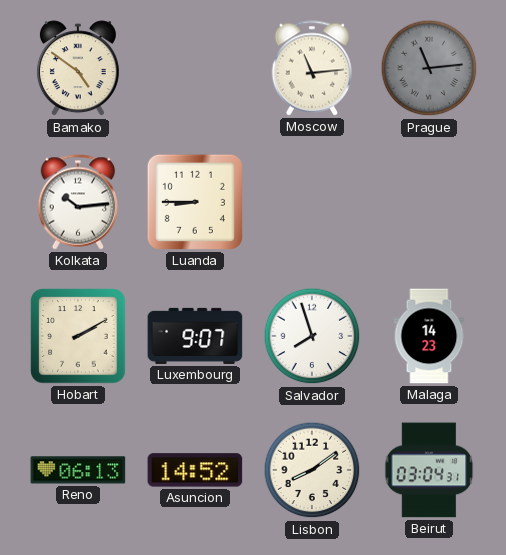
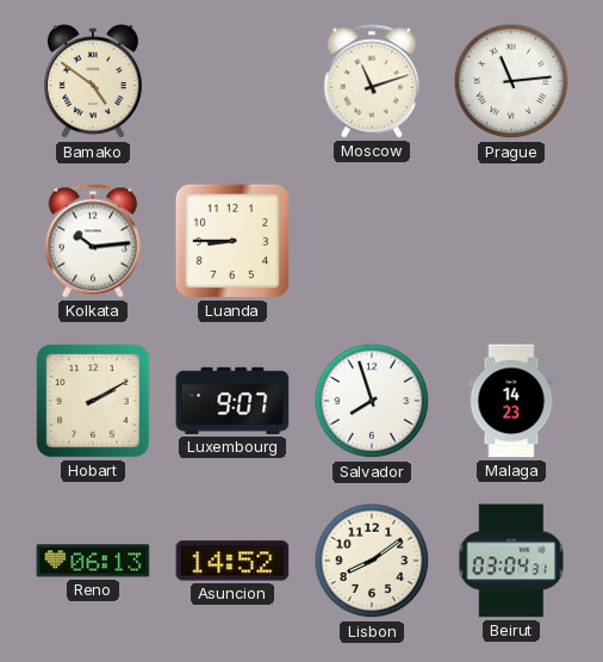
Moscow: 11:14 -> 11:12 (372, 81)
Prague dial: grey -> white (511, 81)
